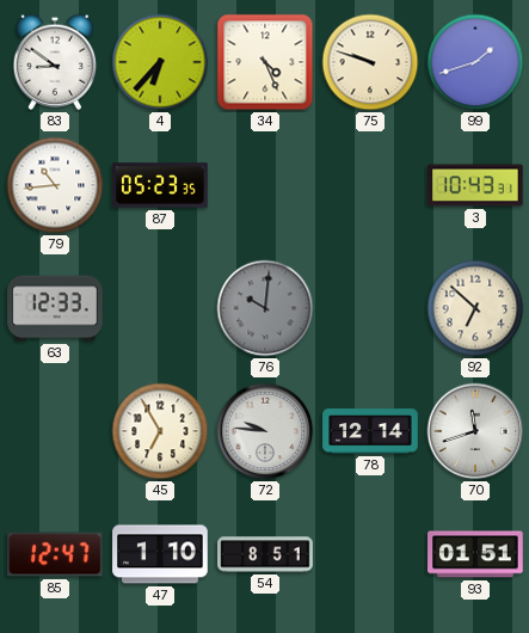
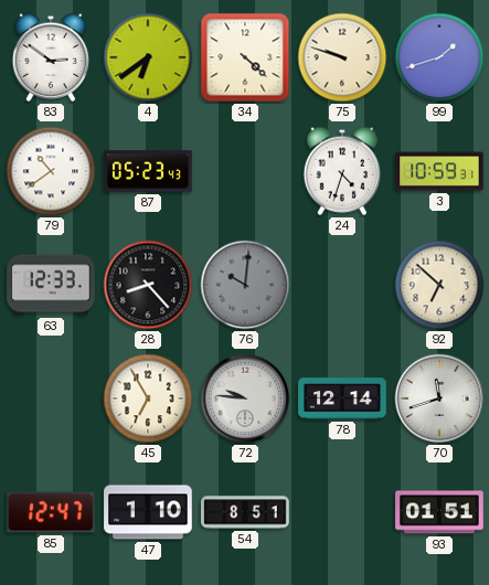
83: 8:51 -> 2:51 (51, 57)
4: 6:37 -> 6:39 (148, 57)
34: 4:26 -> 4:22 (245, 57)
79: 10:44 -> 10:39 (51, 171)
87: 05:23:35 -> 05:23:43 (148, 171)
24: none -> 4:33 (342, 171)
3: 10:43 -> 10:59 (439, 171)
28: none -> 8:23 (148, 285)
